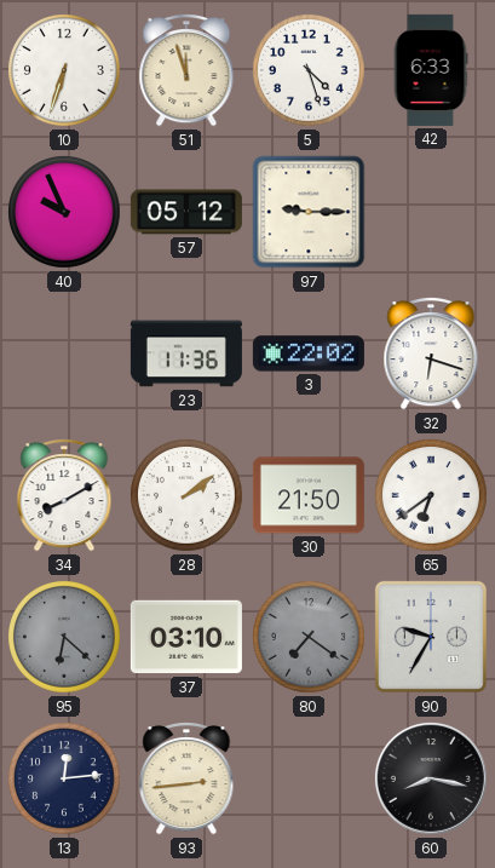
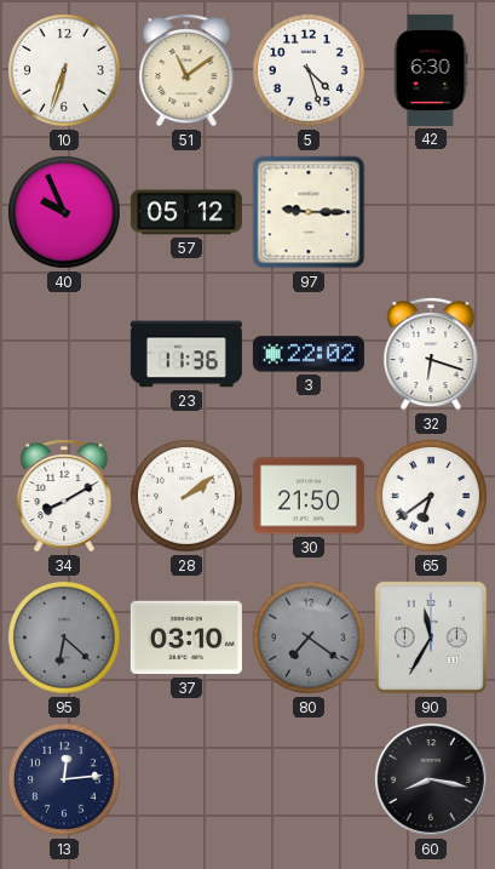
51: 11:57 -> 11:09 (186, 72)
42: 6:33 -> 6:30 (431, 70)
90: 9:35 -> 11:35 (431, 638)
93: 2:44 -> none (186, 780)
